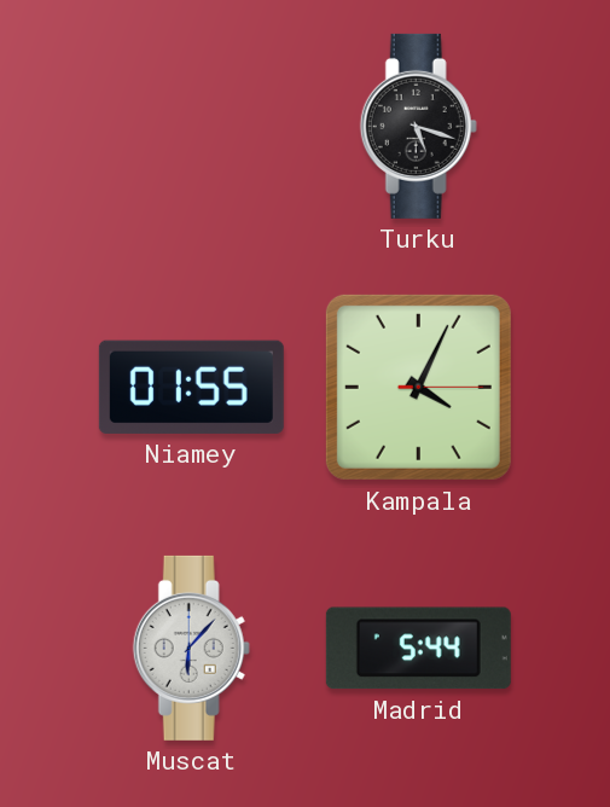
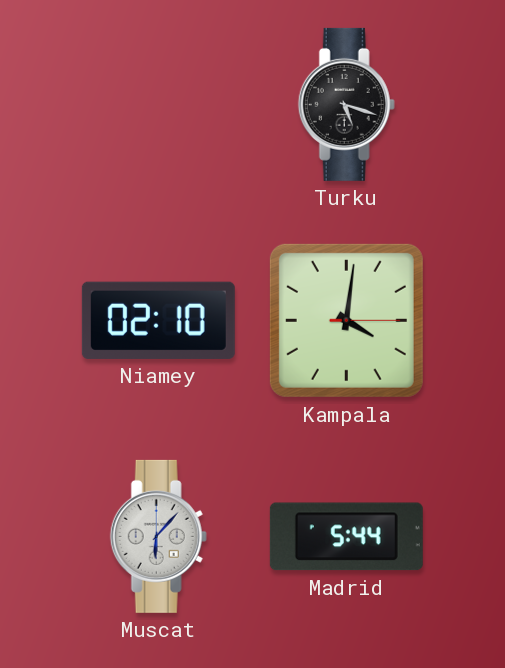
Niamey: 01:55 -> 02:10 (158, 320)
Kampala: 4:04 -> 4:01 (346, 320)
